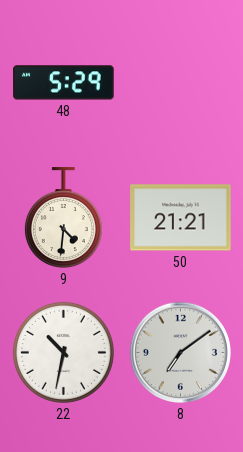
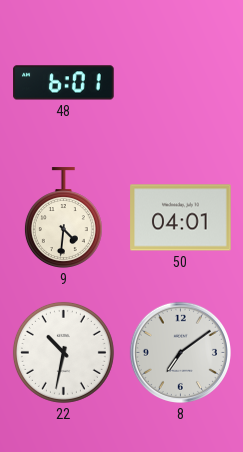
48: 5:29 -> 6:01 (64, 83)
50: 21:21 -> 04:01 (181, 218)
